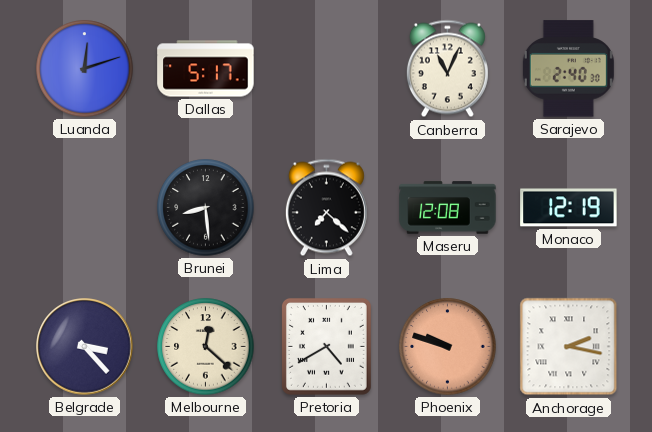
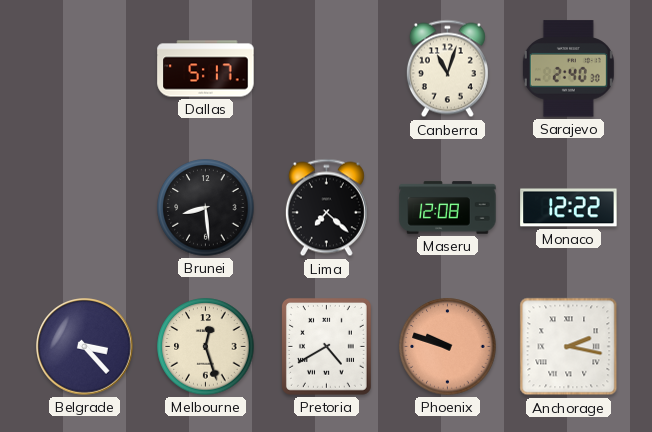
Luanda: 12:12 -> none (85, 69)
Canberra: 11:04 -> 11:03 (447, 69)
Monaco: 12:19 -> 12:22 (569, 208)
Melbourne: 12:22 -> 12:27 (206, 347)
